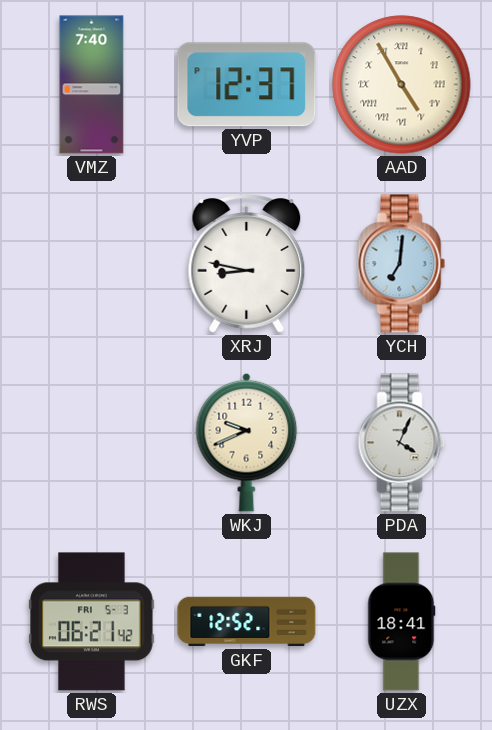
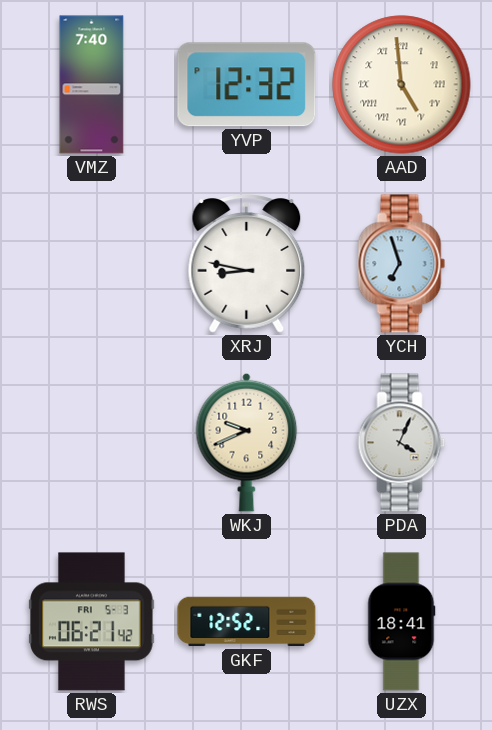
YVP: 12:37 -> 12:32 (247, 85)
AAD: 4:55 -> 4:59 (402, 85)
YCH: 7:01 -> 6:57 (402, 264)
